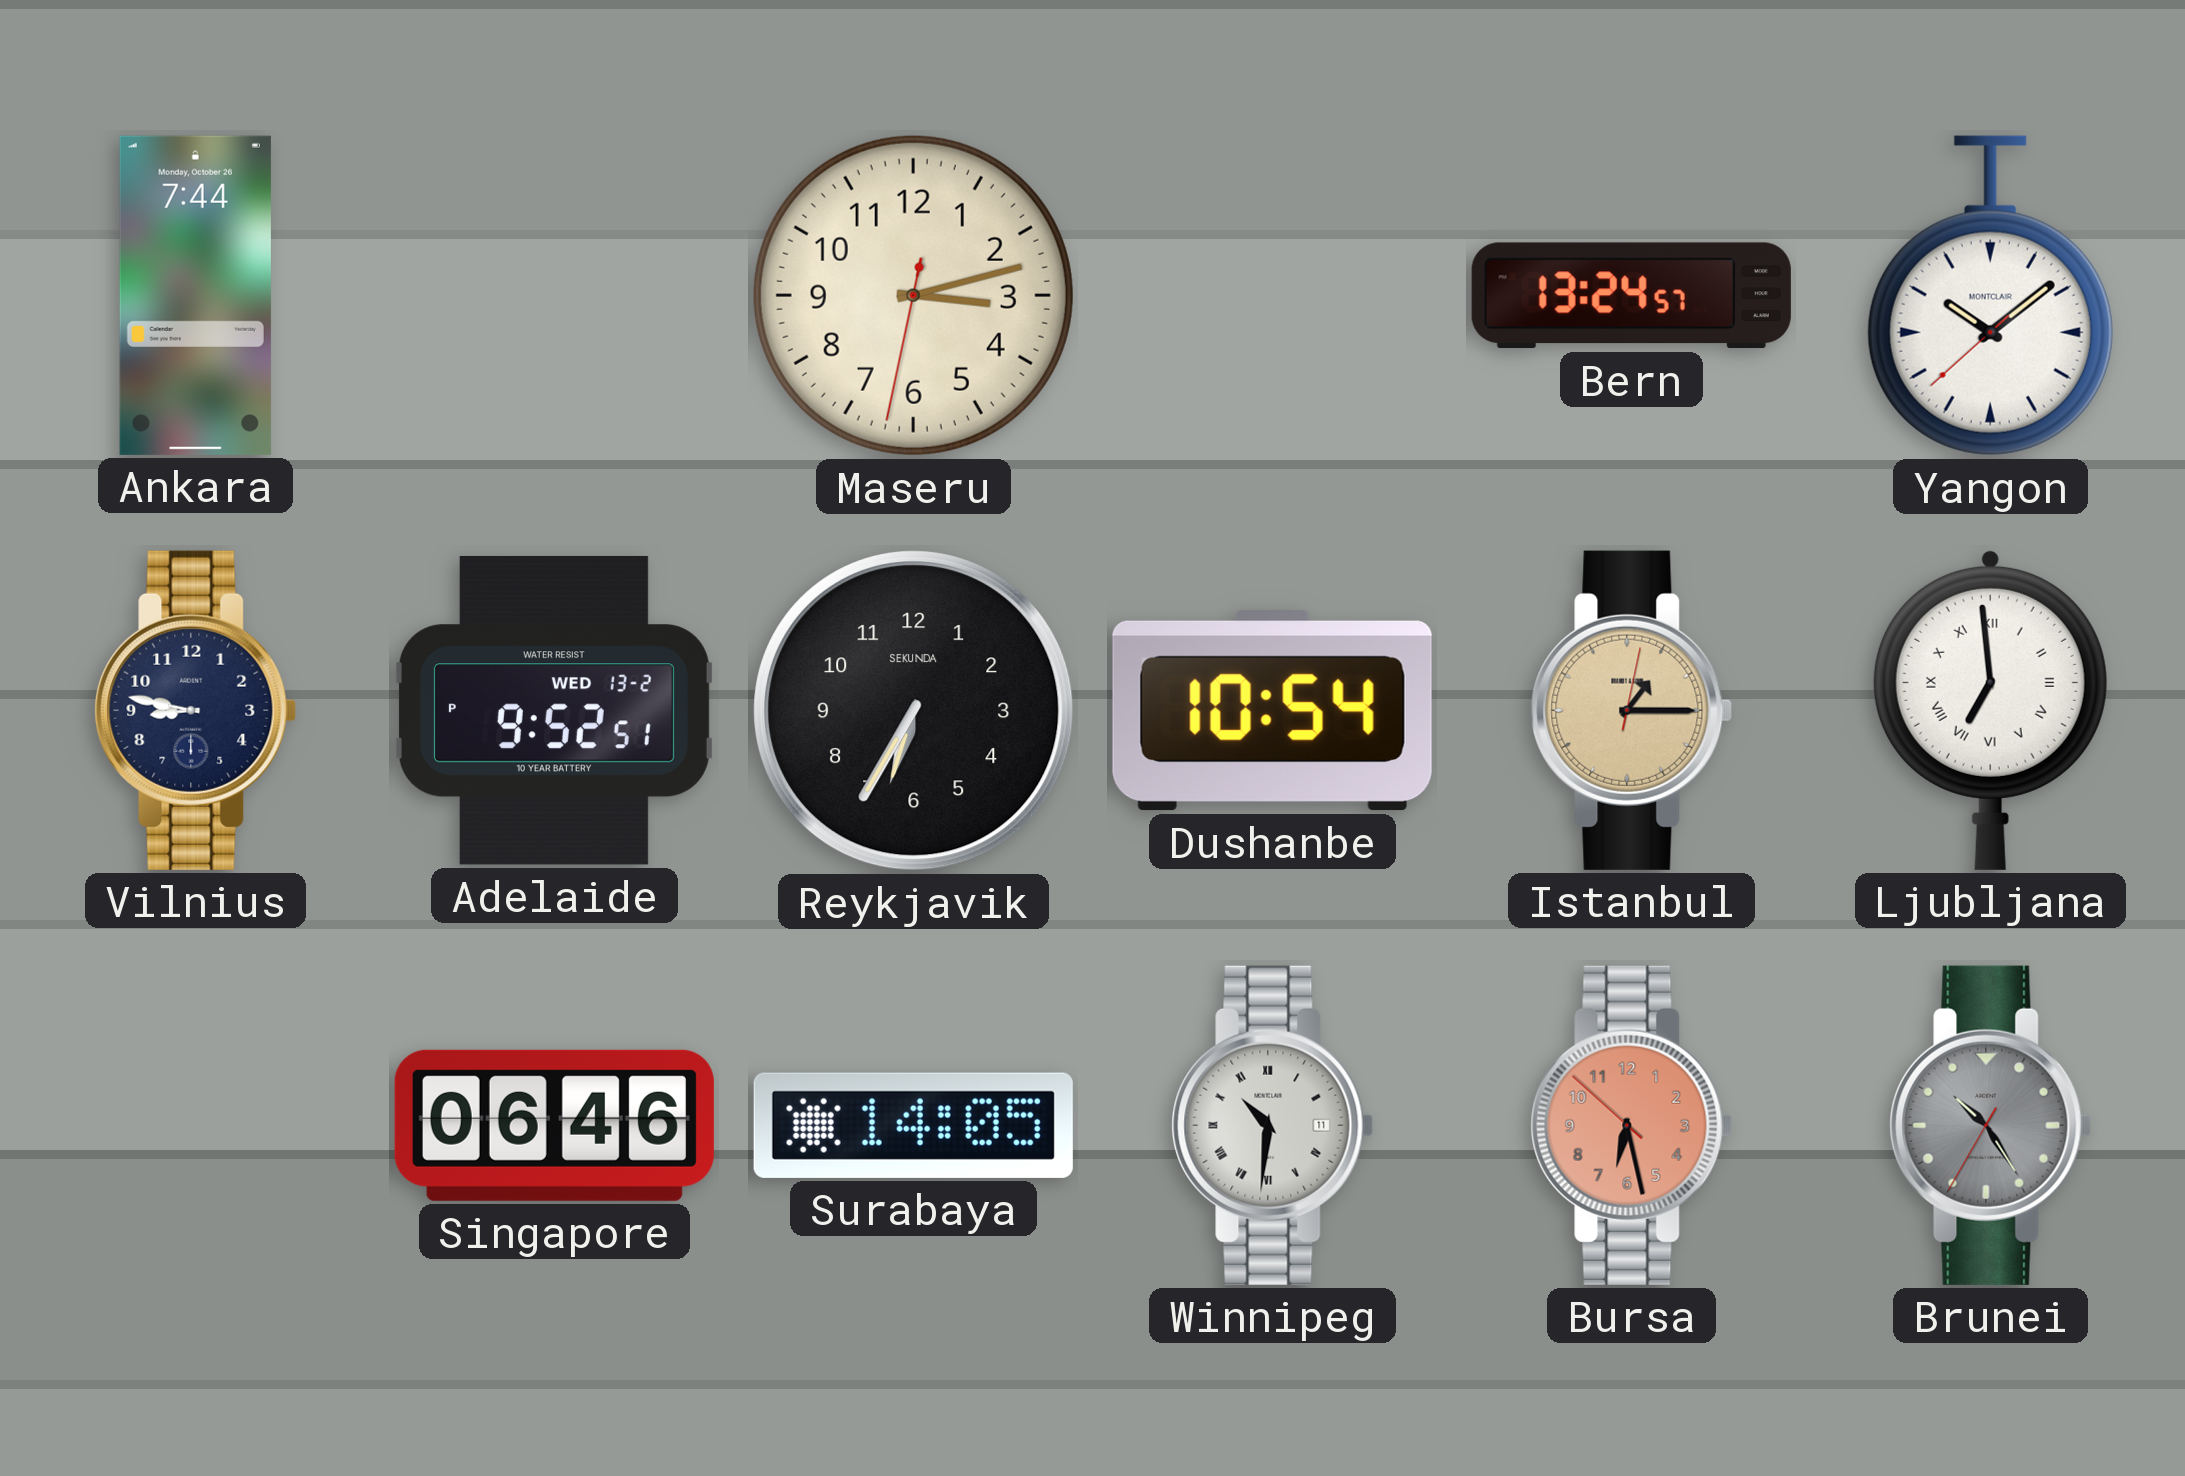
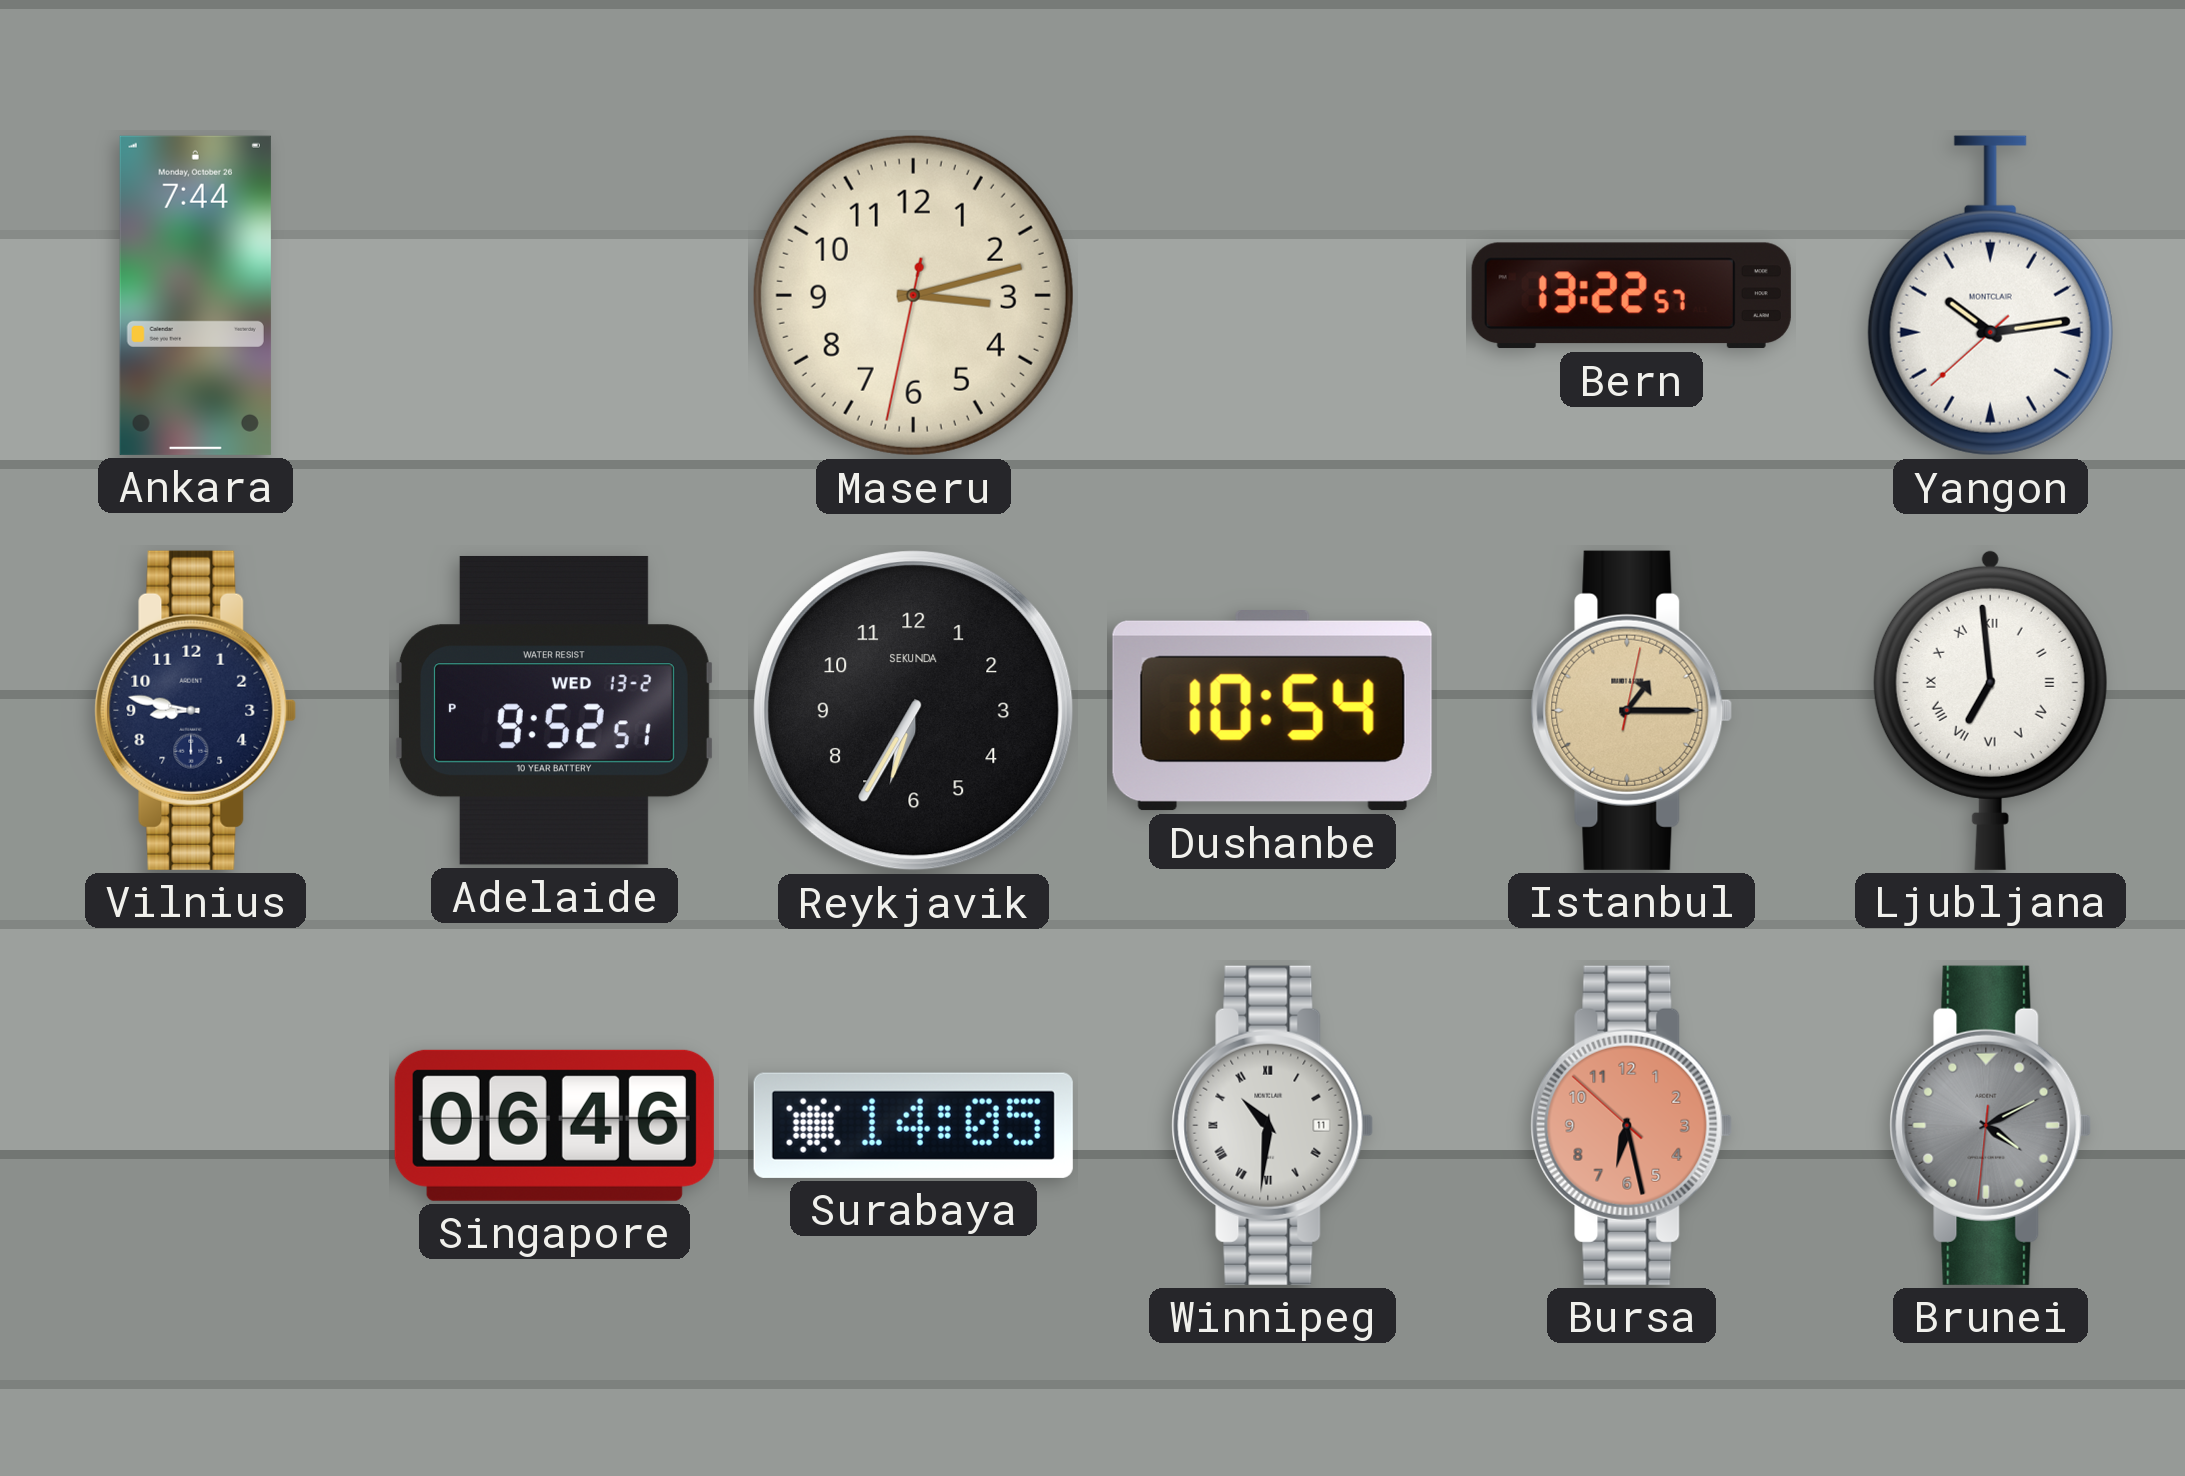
Bern: 13:24 -> 13:22 (1631, 296)
Yangon: 10:08 -> 10:13 (1990, 296)
Brunei: 10:24 -> 4:10 (1991, 1125)
